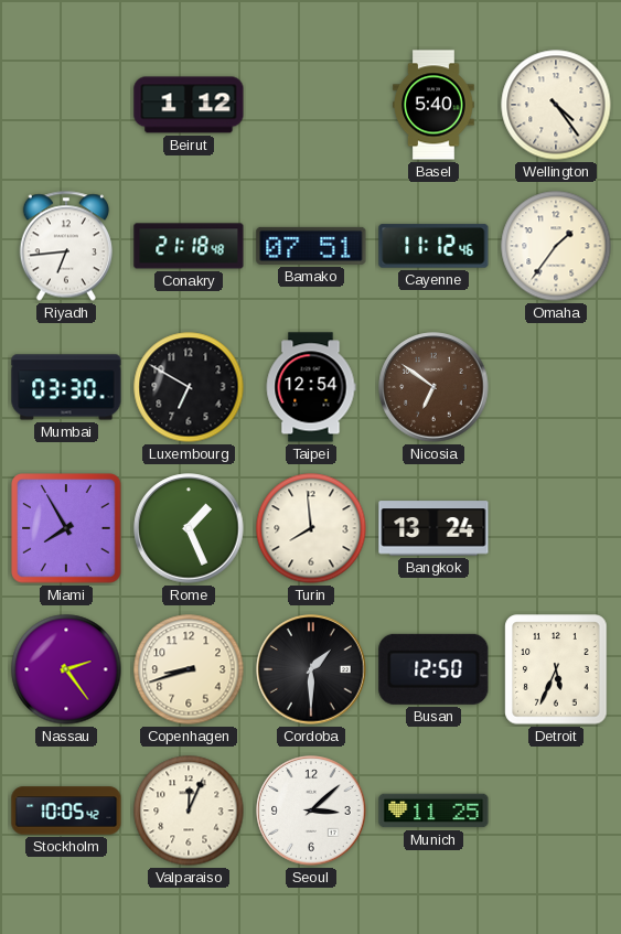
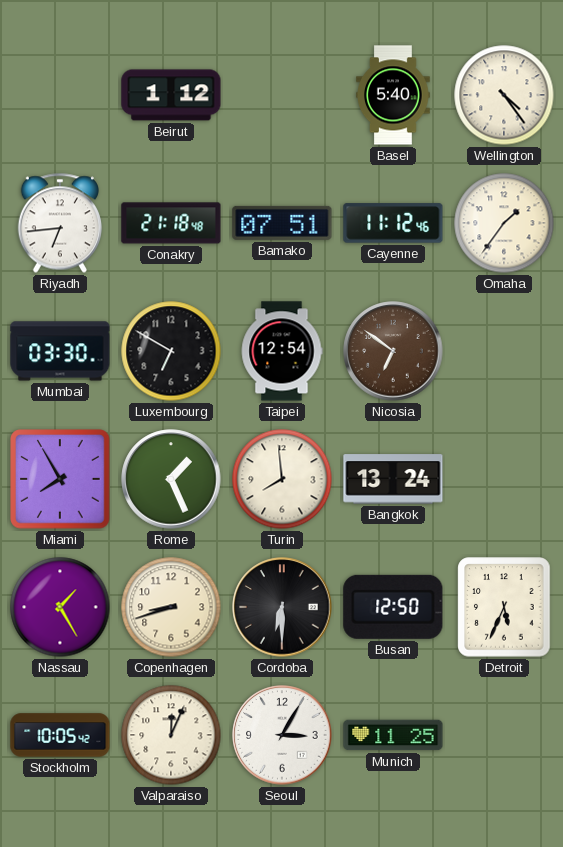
Nassau: 2:24 -> 1:25 (60, 607)
Cordoba: 1:30 -> 6:30 (282, 607)
Seoul: 3:08 -> 3:05 (282, 735)
